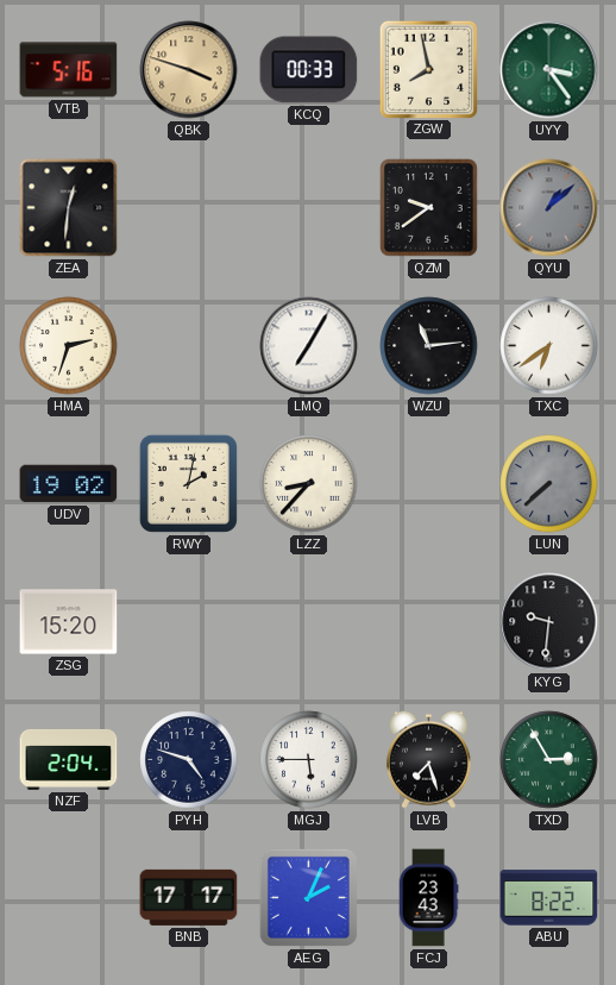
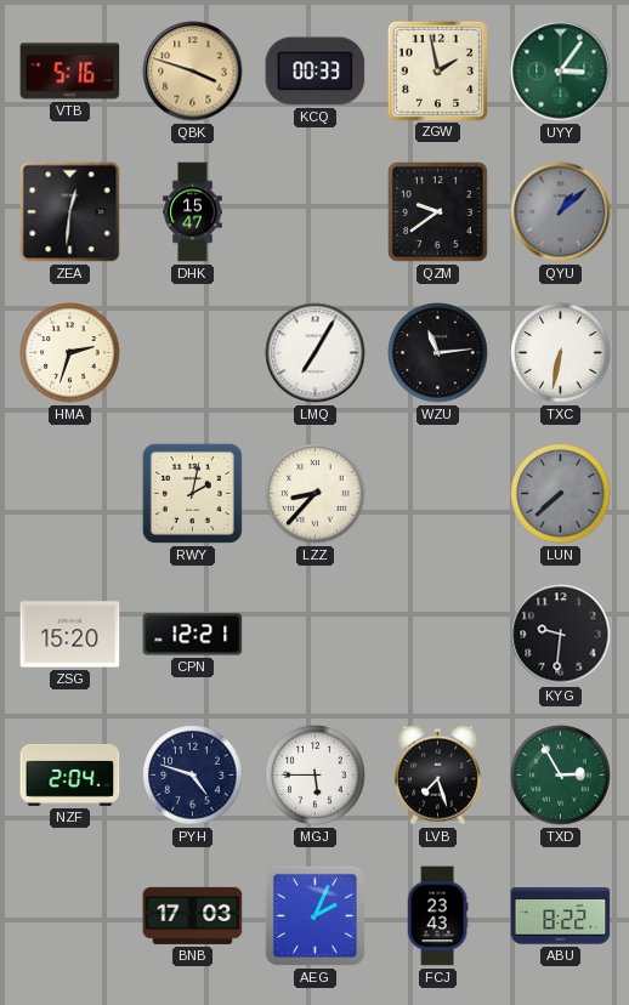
ZGW: 7:58 -> 1:58 (437, 70)
UYY: 3:24 -> 3:06 (561, 72)
DHK: none -> 15:47 (193, 212)
TXC: 6:39 -> 6:32 (561, 353)
UDV: 19:02 -> none (69, 484)
CPN: none -> 12:21 (193, 635)
BNB: 17:17 -> 17:03 (193, 915)
